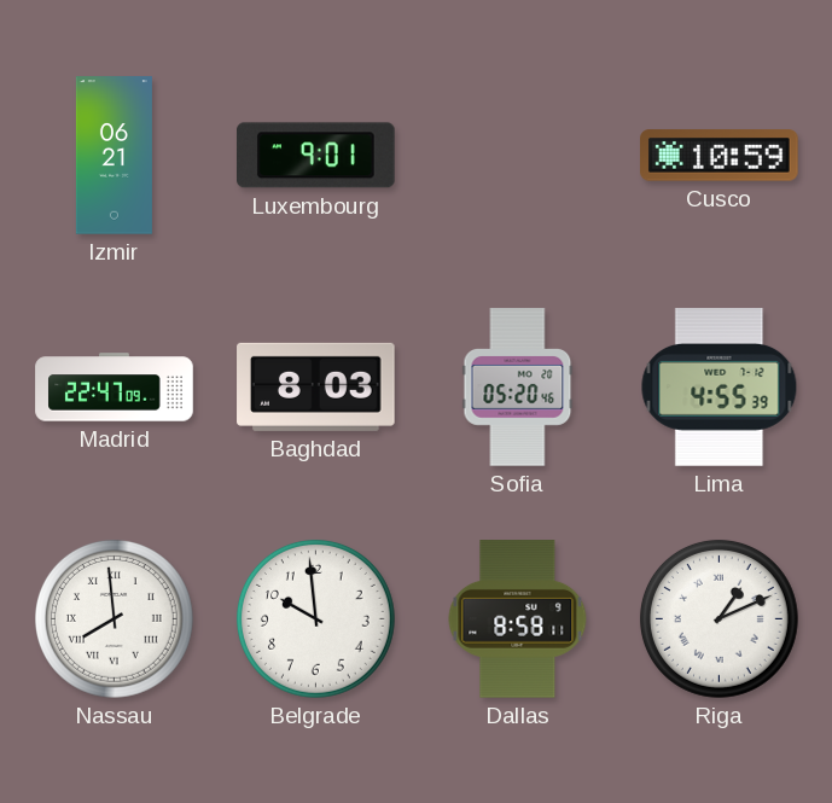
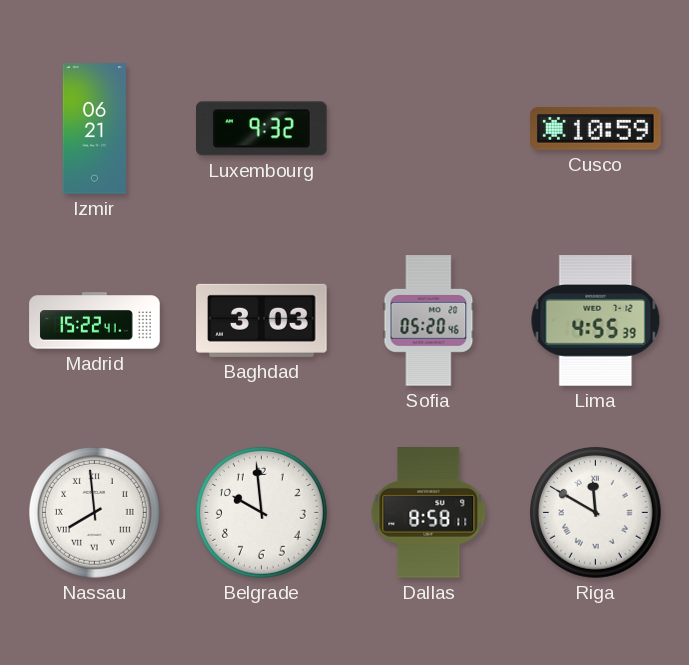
Luxembourg: 9:01 -> 9:32 (262, 129)
Madrid: 22:47 -> 15:22 (95, 321)
Baghdad: 8:03 -> 3:03 (262, 320)
Riga: 1:11 -> 11:50 (595, 512)
